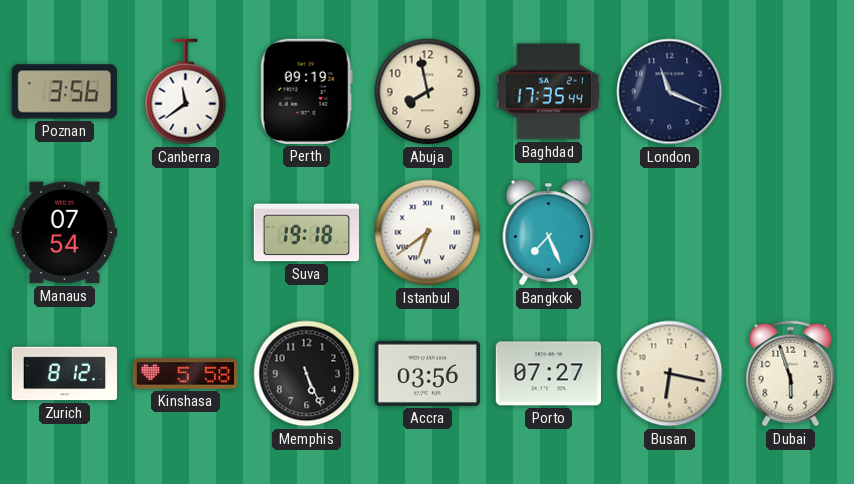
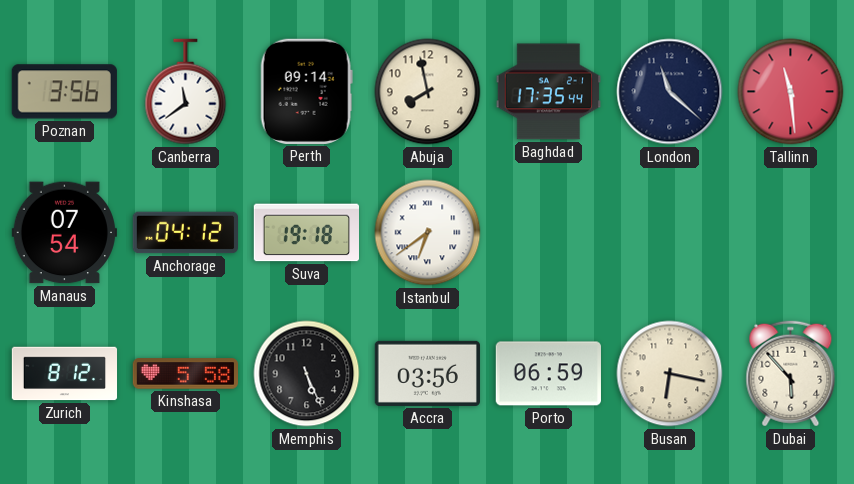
Perth: 09:19 -> 09:14 (306, 91)
London: 11:19 -> 11:22 (670, 92)
Tallinn: none -> 11:29 (791, 92)
Anchorage: none -> 04:12 (185, 233)
Bangkok: 7:26 -> none (549, 233)
Porto: 07:27 -> 06:59 (548, 374)
Dubai: 5:57 -> 5:53 (791, 374)
